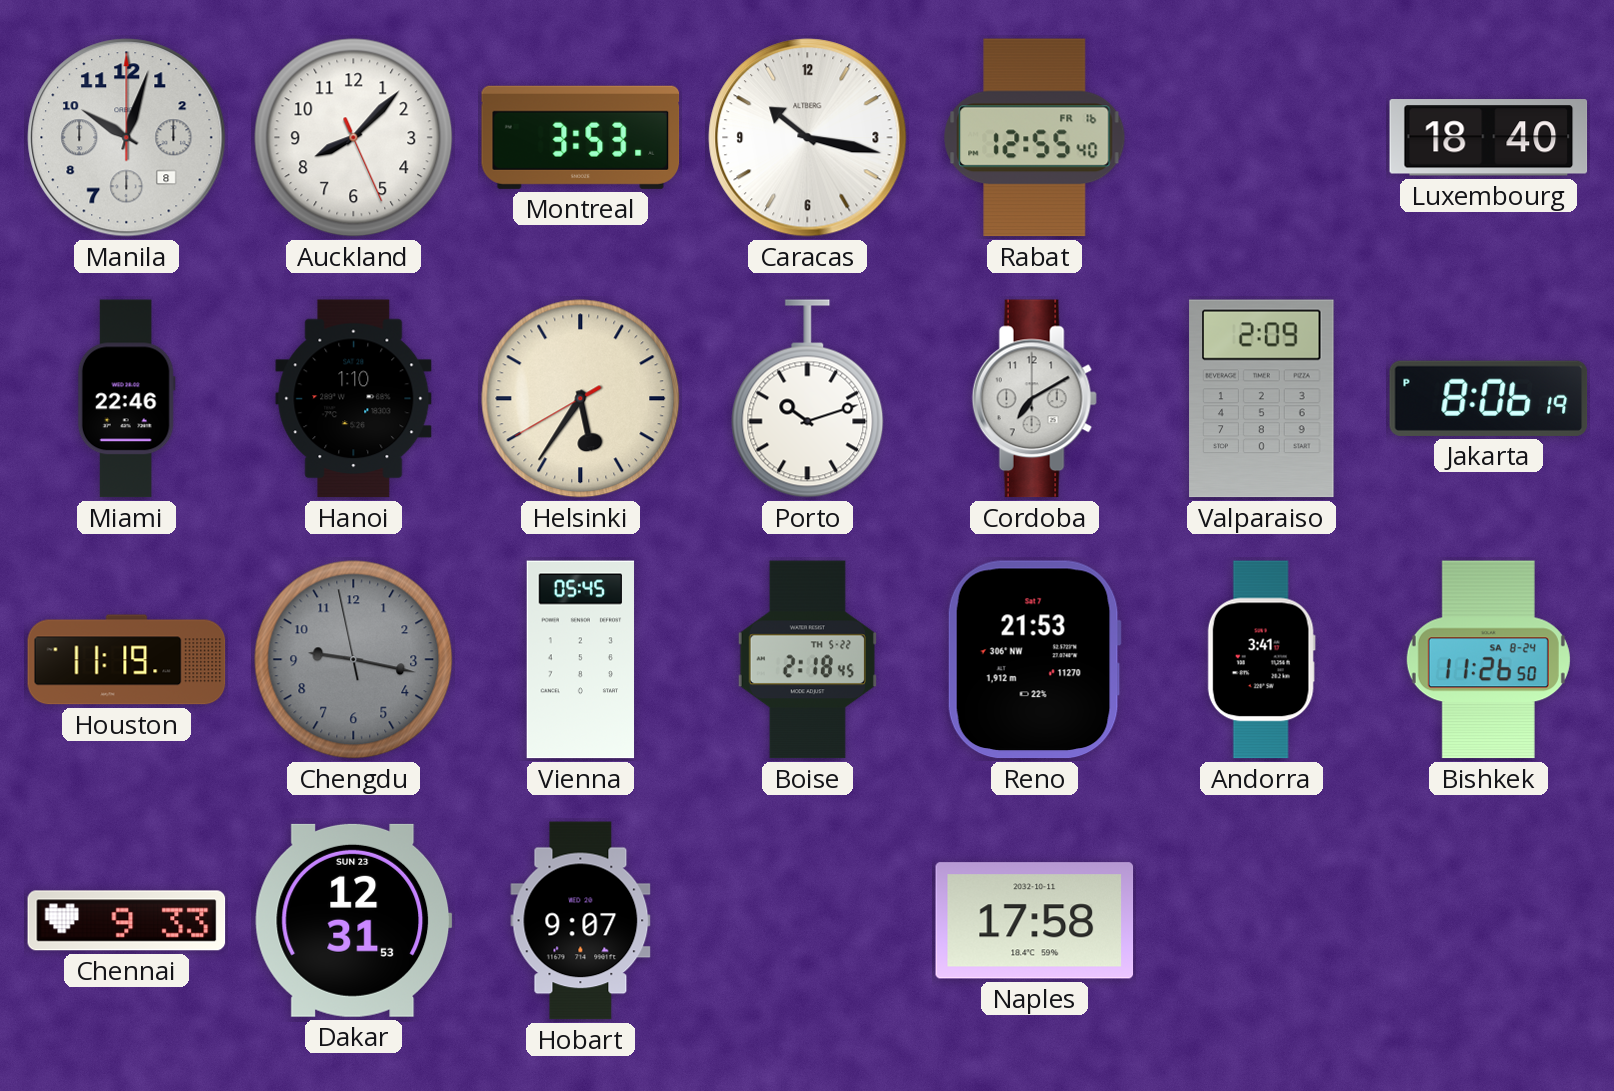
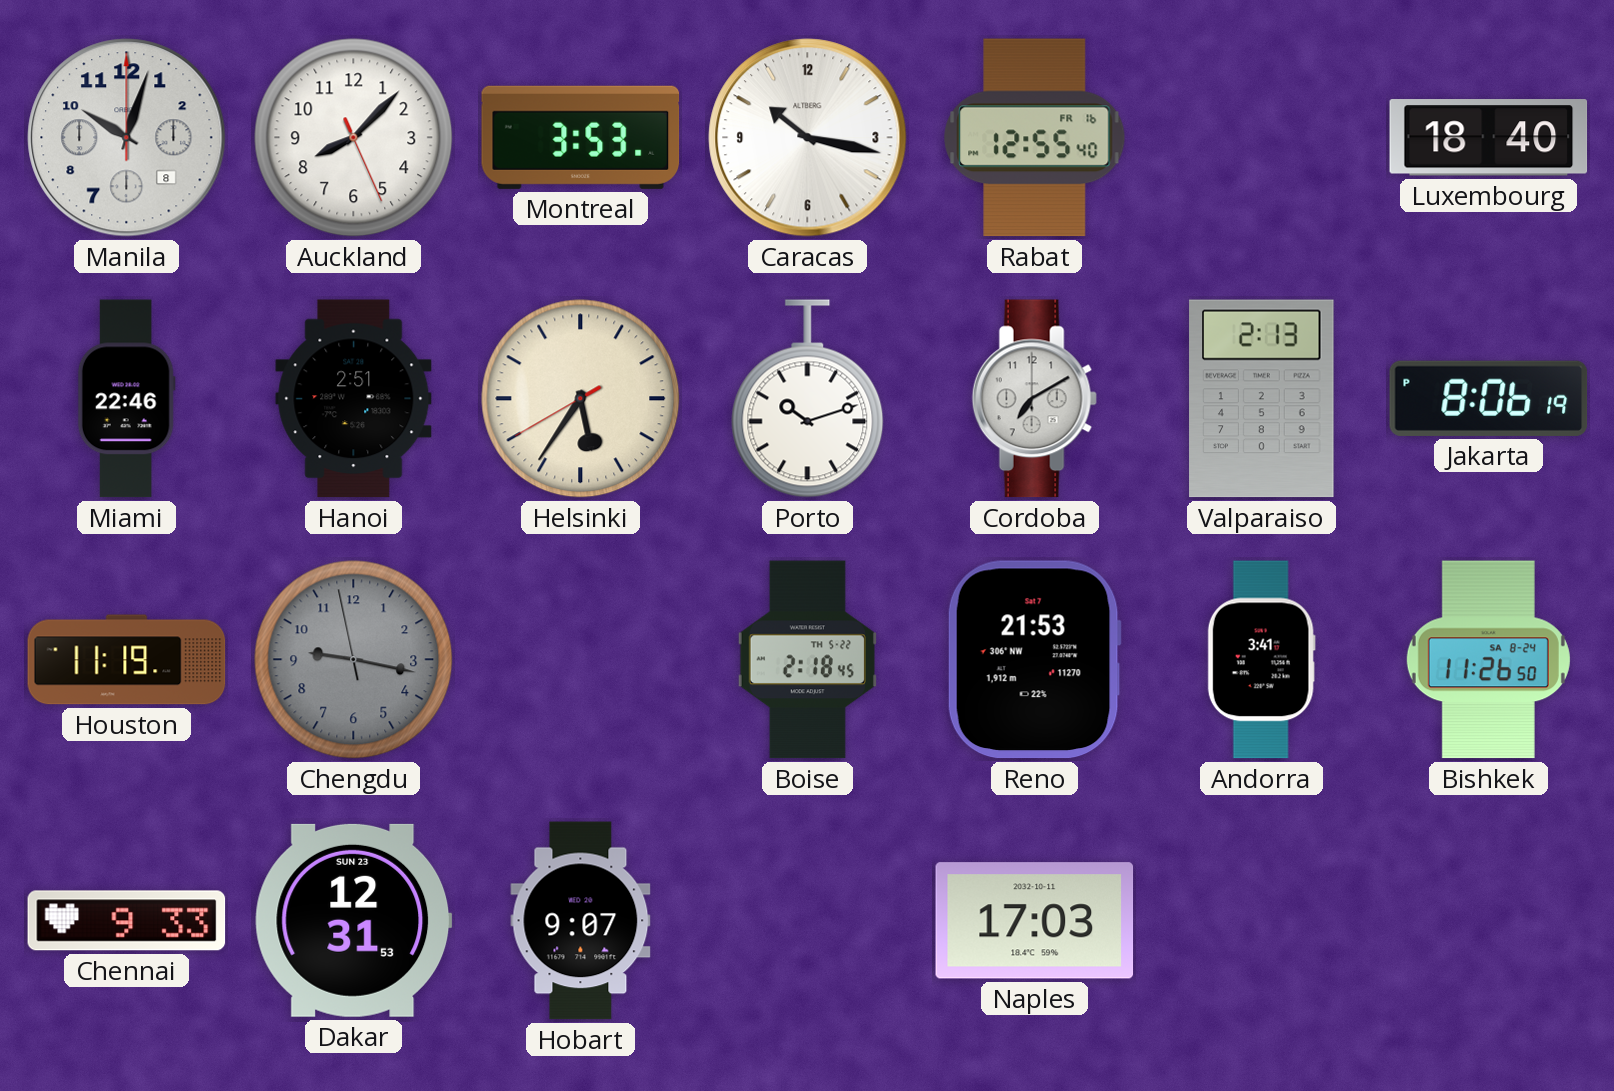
Hanoi: 1:10 -> 2:51 (354, 399)
Valparaiso: 2:09 -> 2:13 (1262, 399)
Vienna: 05:45 -> none (581, 660)
Naples: 17:58 -> 17:03 (1035, 921)
